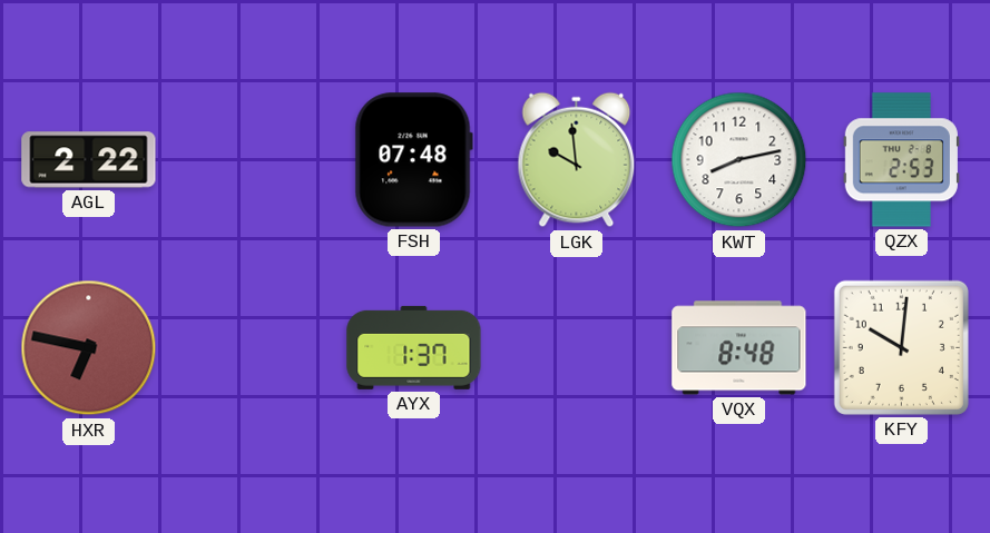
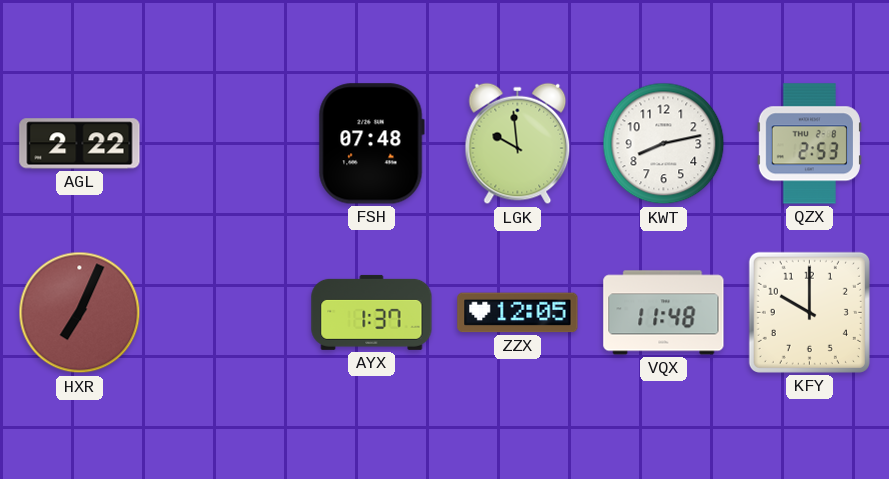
HXR: 6:47 -> 7:04 (80, 313)
ZZX: none -> 12:05 (518, 313)
VQX: 8:48 -> 11:48 (664, 313)
KFY: 10:01 -> 10:00 (809, 312)
